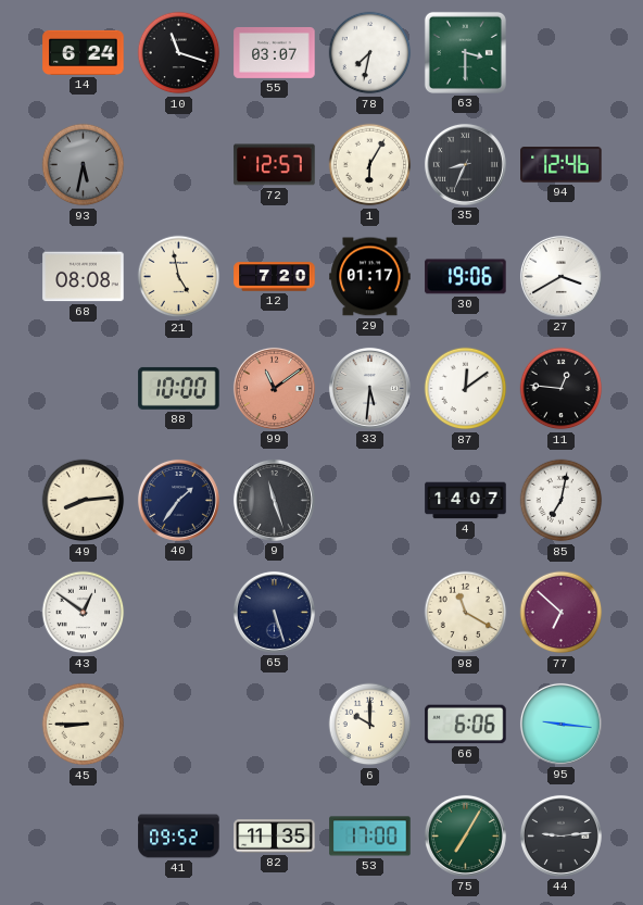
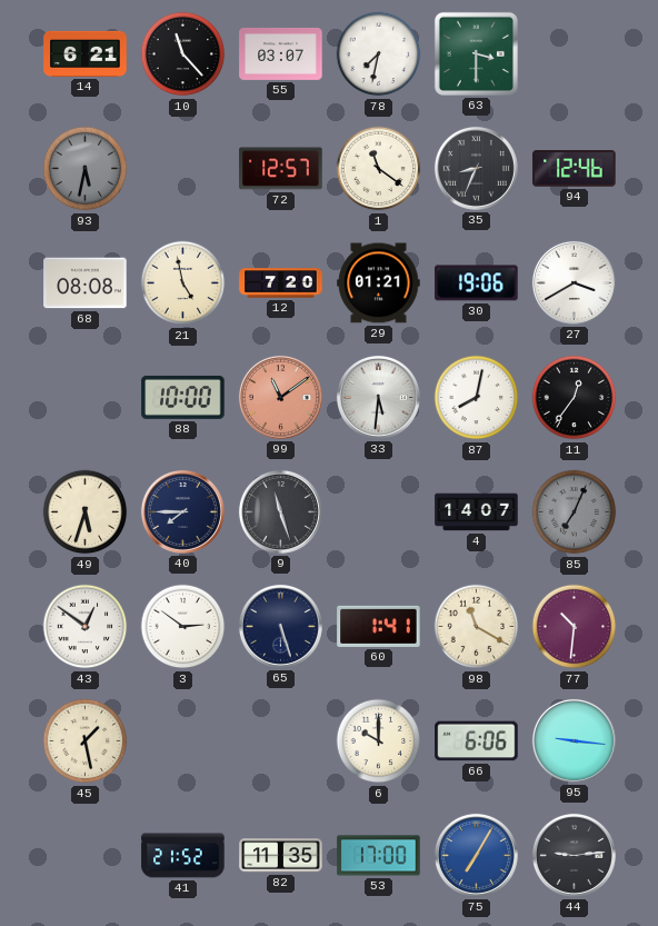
14: 6:24 -> 6:21 (86, 53)
10: 11:18 -> 11:23 (183, 54)
1: 6:05 -> 11:21 (379, 169)
29: 01:17 -> 01:21 (379, 283)
87: 12:09 -> 8:02 (477, 398)
11: 12:46 -> 12:36 (575, 398)
49: 8:14 -> 5:33 (86, 512)
40: 1:36 -> 7:45 (182, 511)
85: 7:02 -> 7:04 (575, 512)
85 dial: white -> grey (575, 512)
3: none -> 2:51 (183, 627)
60: none -> 1:41 (379, 626)
77: 6:52 -> 10:31 (575, 627)
45: 8:45 -> 1:28 (86, 741)
41: 09:52 -> 21:52 (183, 856)
75 dial: green -> blue (476, 855)
